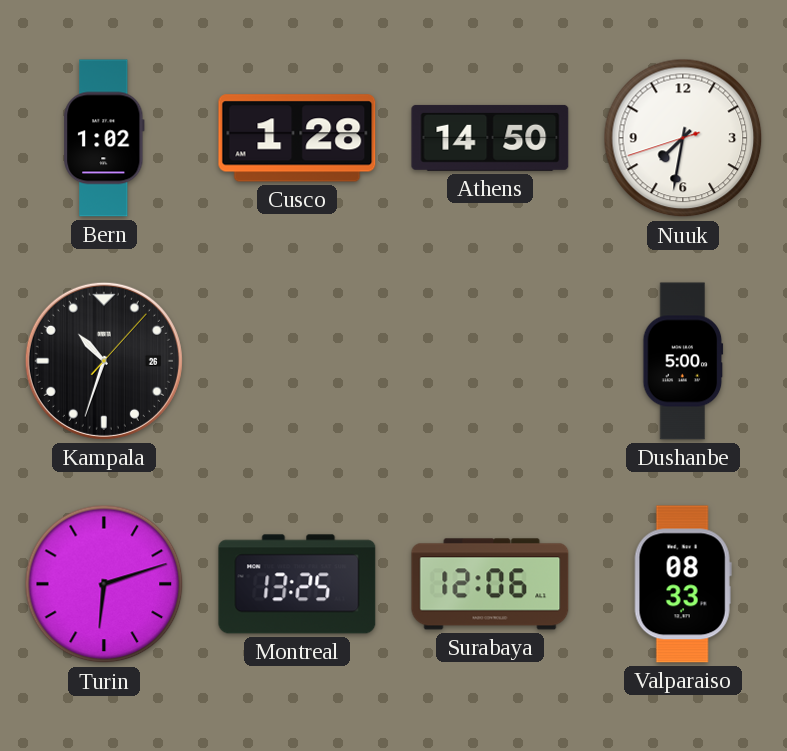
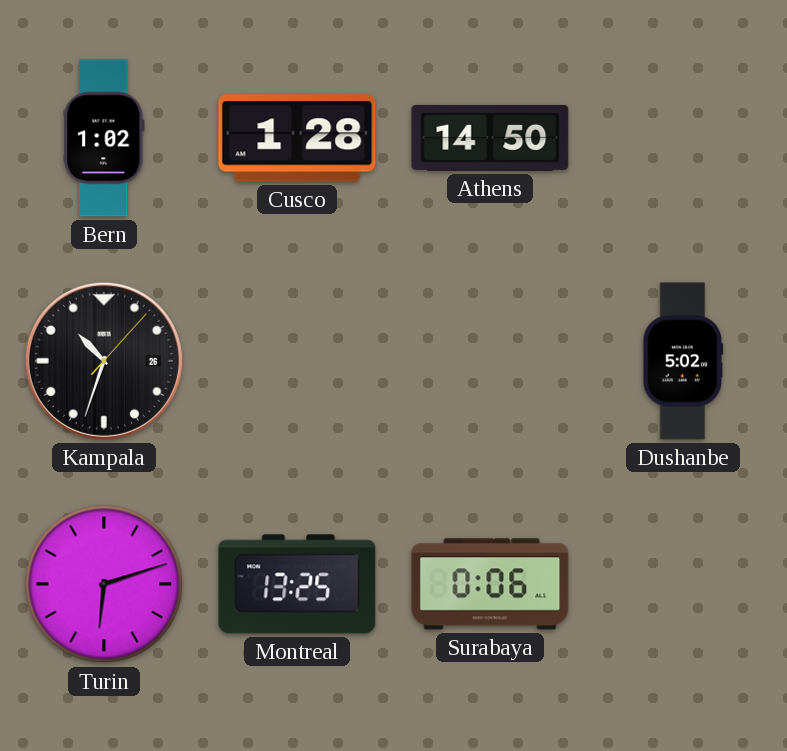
Nuuk: 7:31 -> none (683, 138)
Dushanbe: 5:00 -> 5:02 (683, 361)
Surabaya: 12:06 -> 0:06 (490, 584)
Valparaiso: 08:33 -> none (683, 584)
